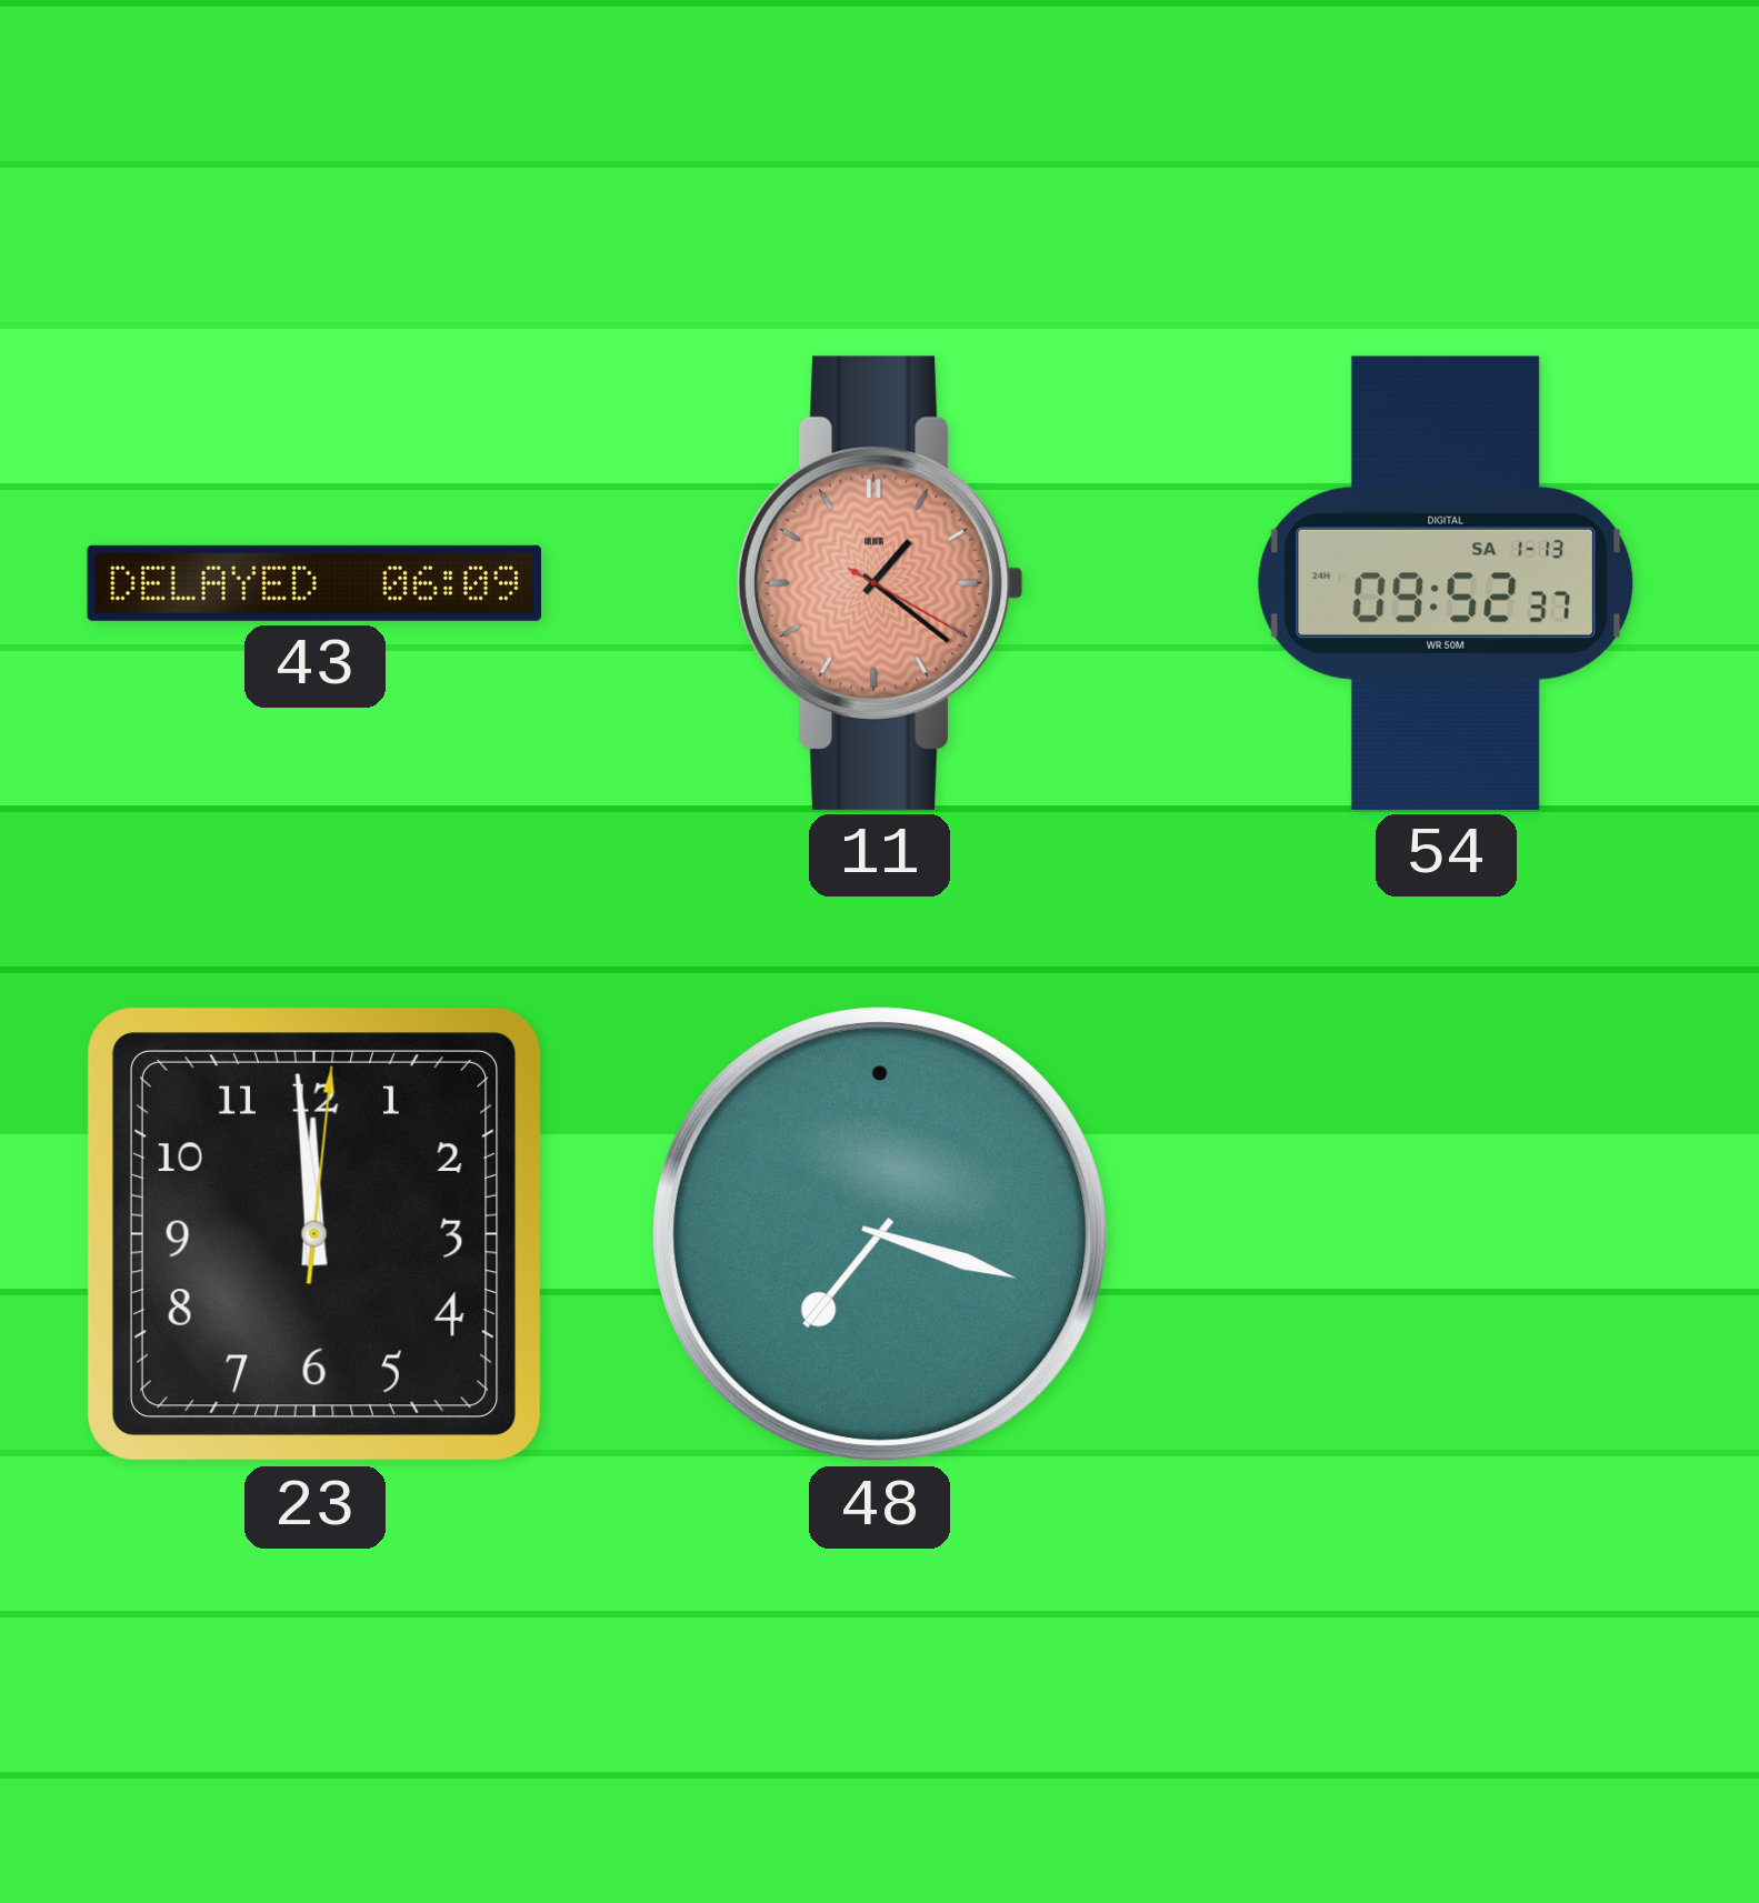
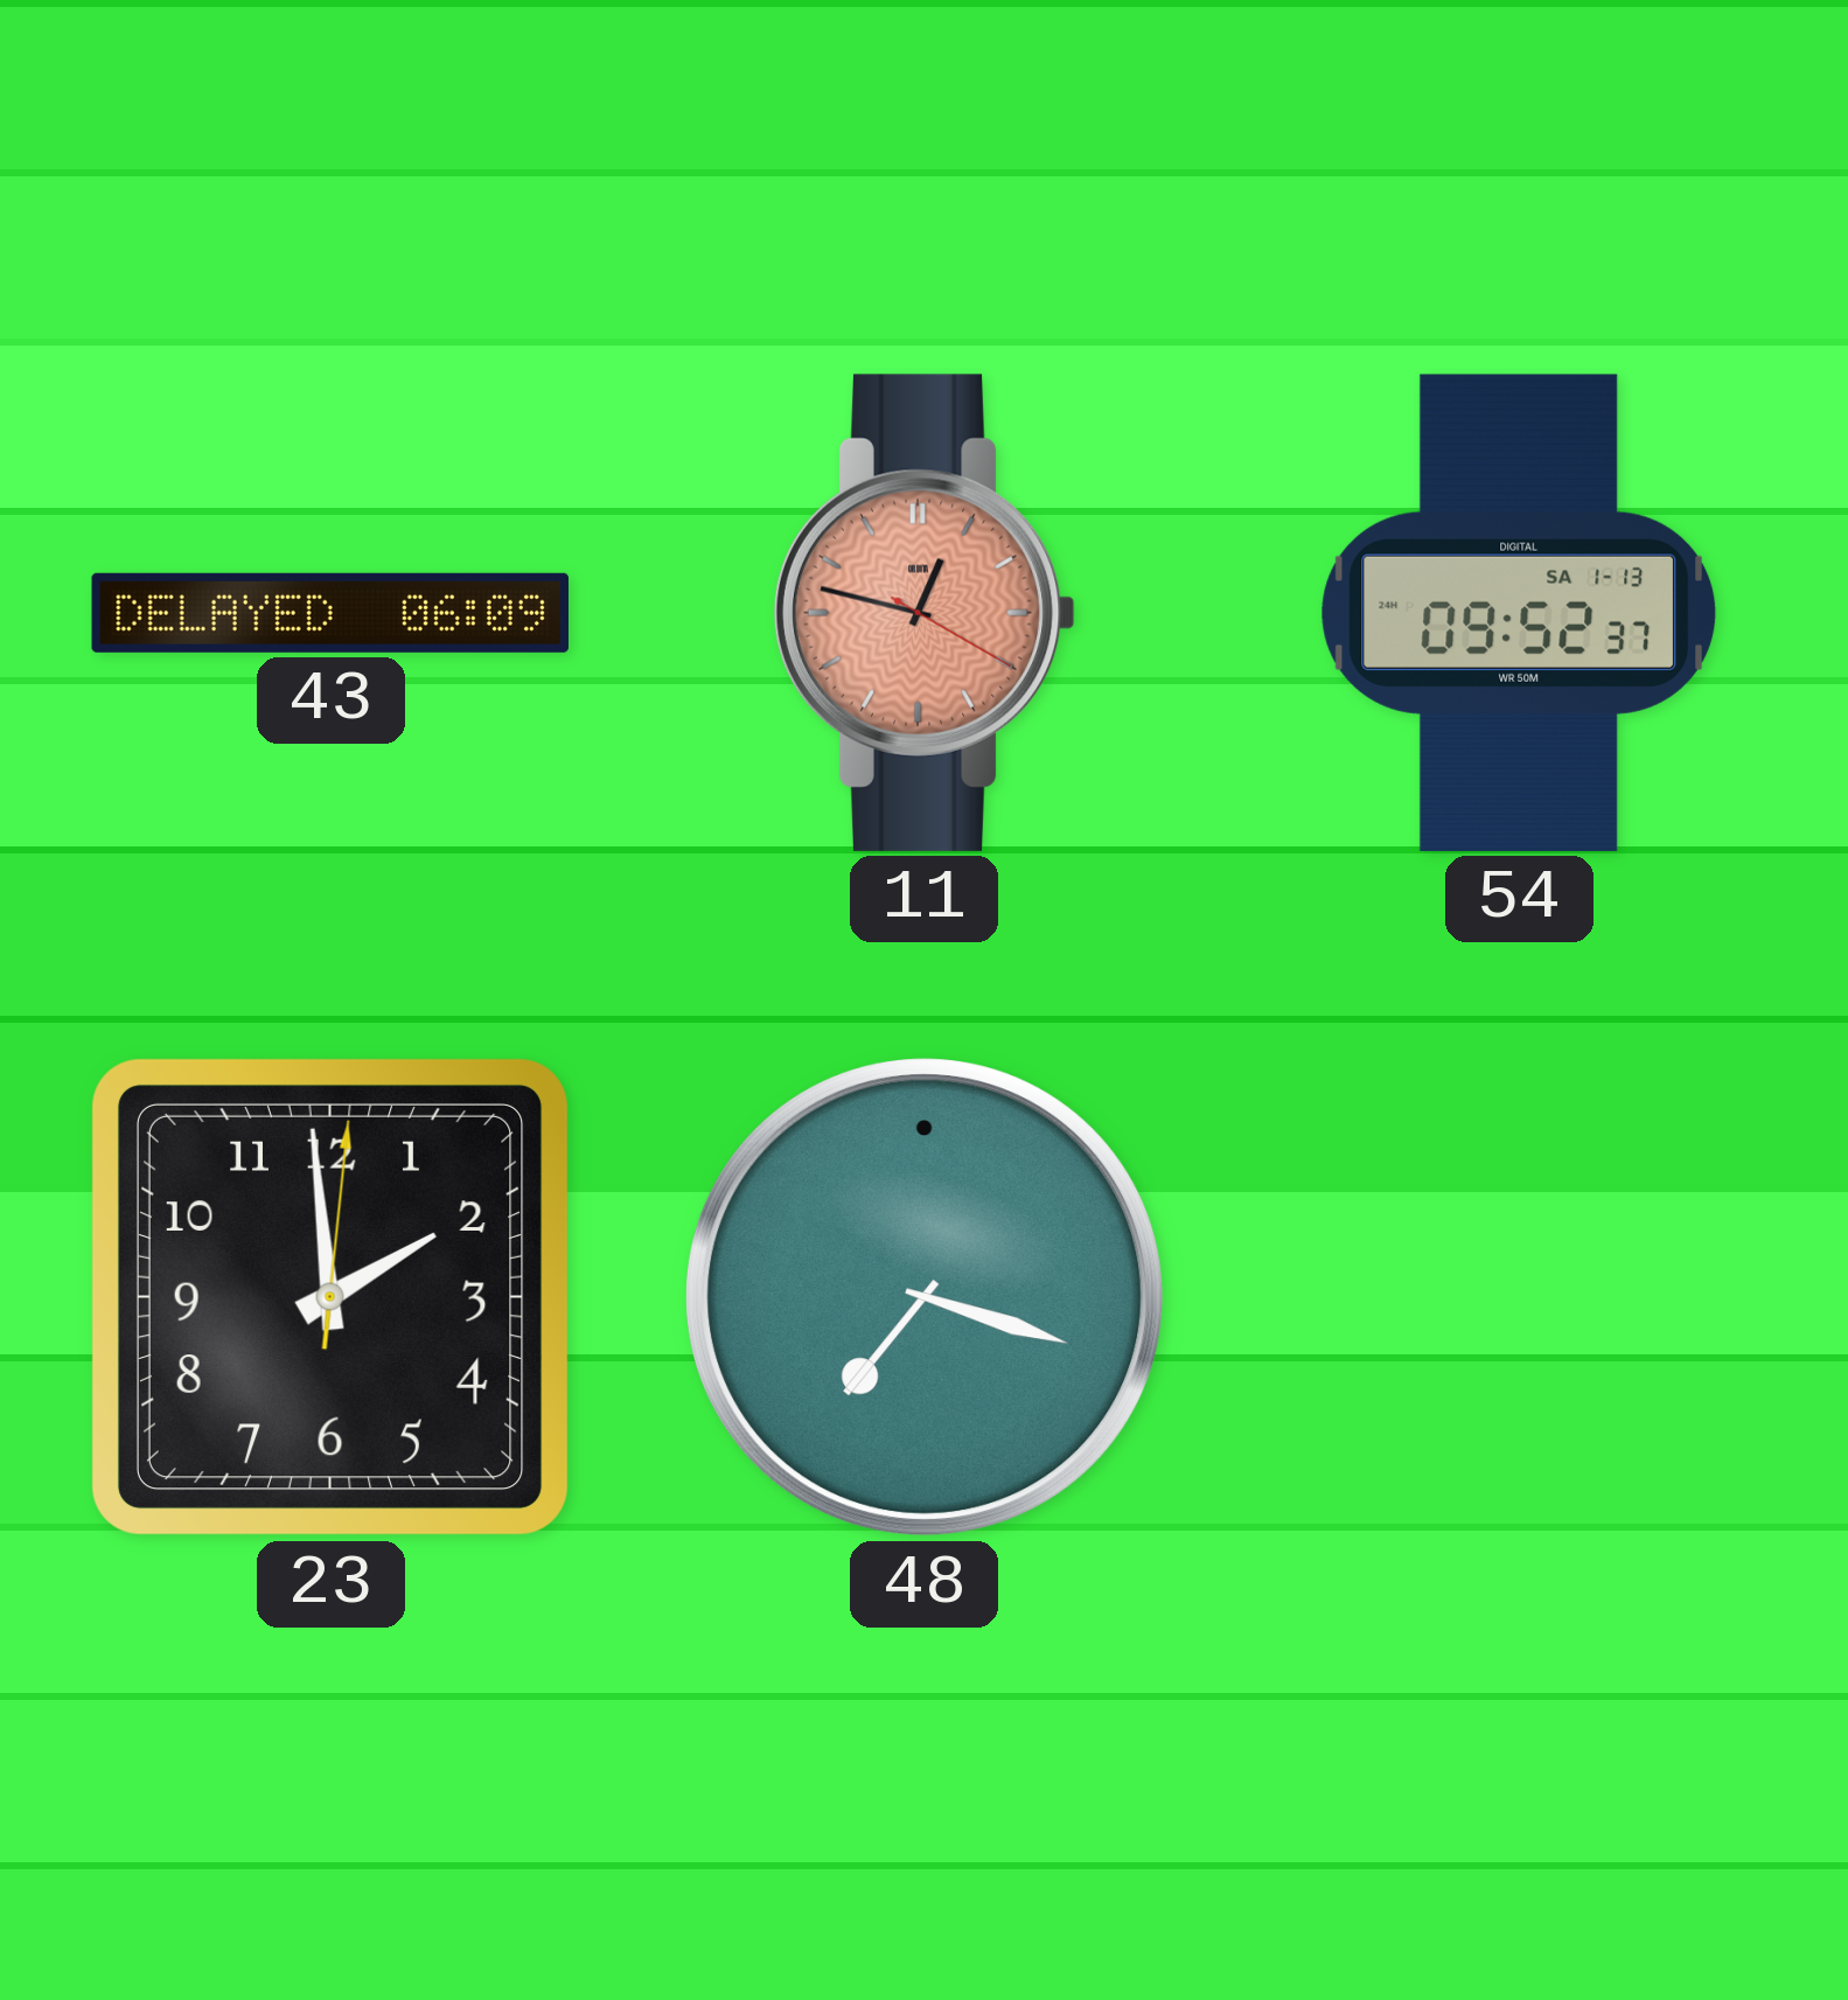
11: 1:21 -> 12:47 (925, 613)
23: 11:59 -> 1:59 (330, 1297)
